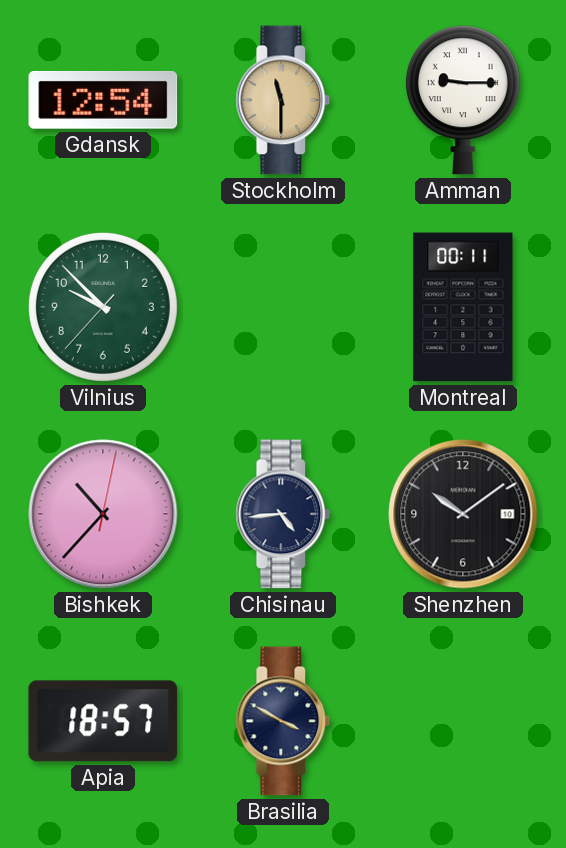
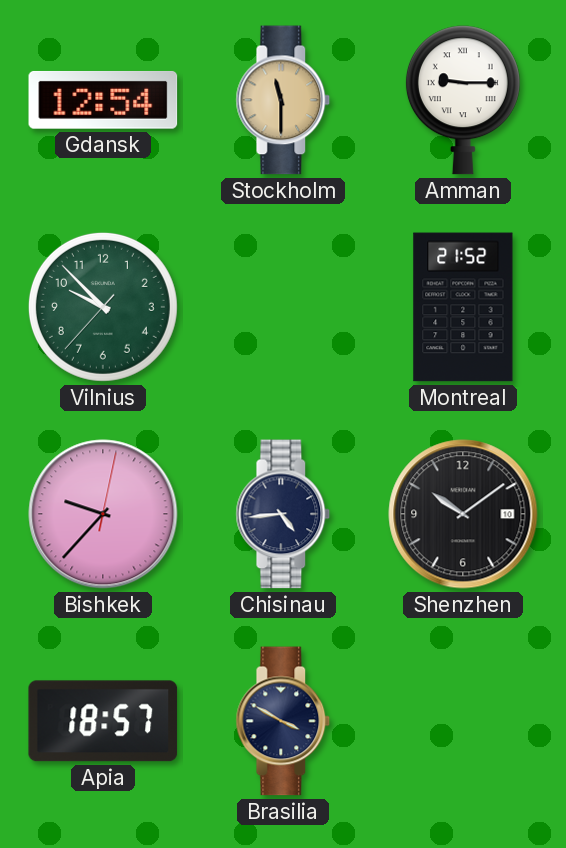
Montreal: 00:11 -> 21:52 (463, 307)
Bishkek: 10:37 -> 9:37 (103, 514)
